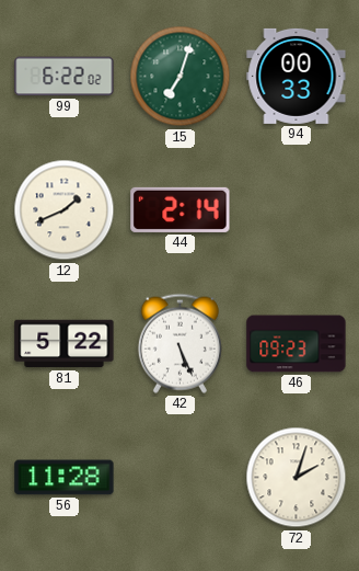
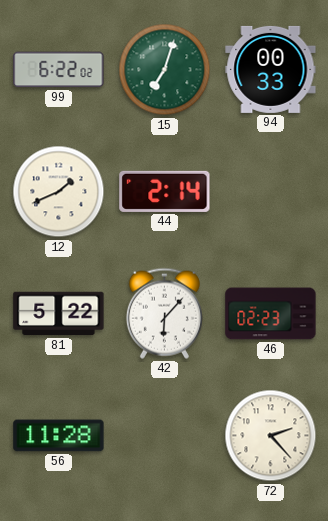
42: 5:26 -> 6:07 (164, 313)
46: 09:23 -> 02:23 (271, 314)
72: 2:03 -> 2:23 (271, 436)
